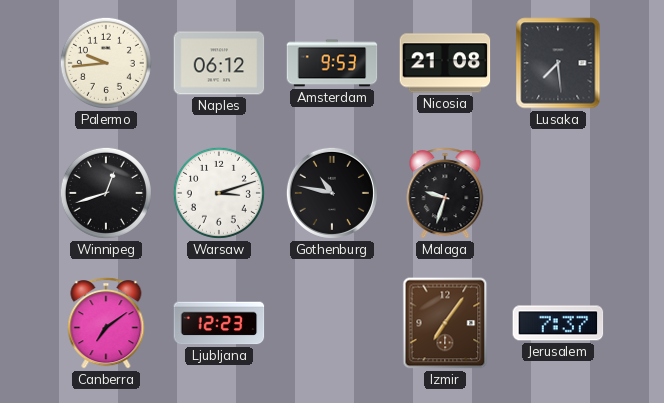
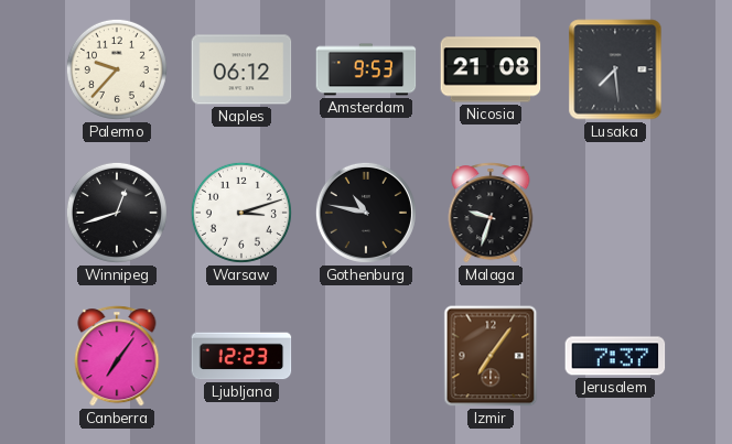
Palermo: 9:44 -> 9:37 (117, 69)
Canberra: 7:09 -> 7:06 (117, 356)
